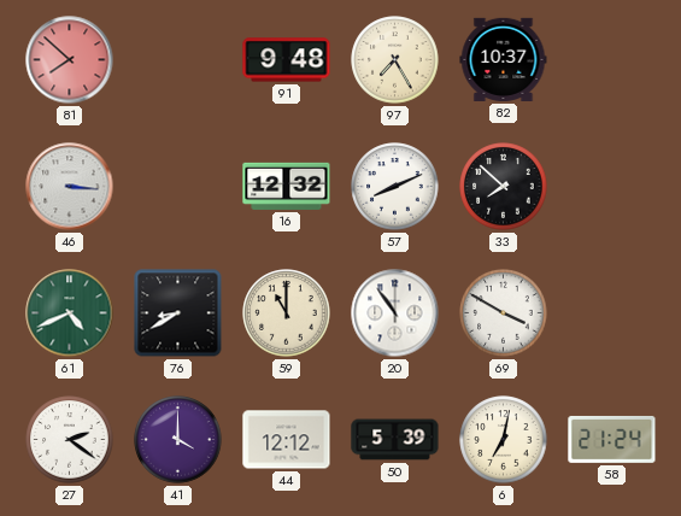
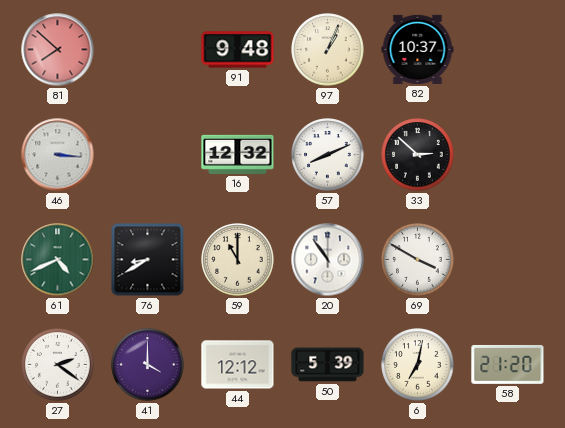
97: 7:25 -> 1:04 (328, 50)
33: 7:52 -> 2:52 (418, 155)
58: 21:24 -> 21:20 (508, 365)
